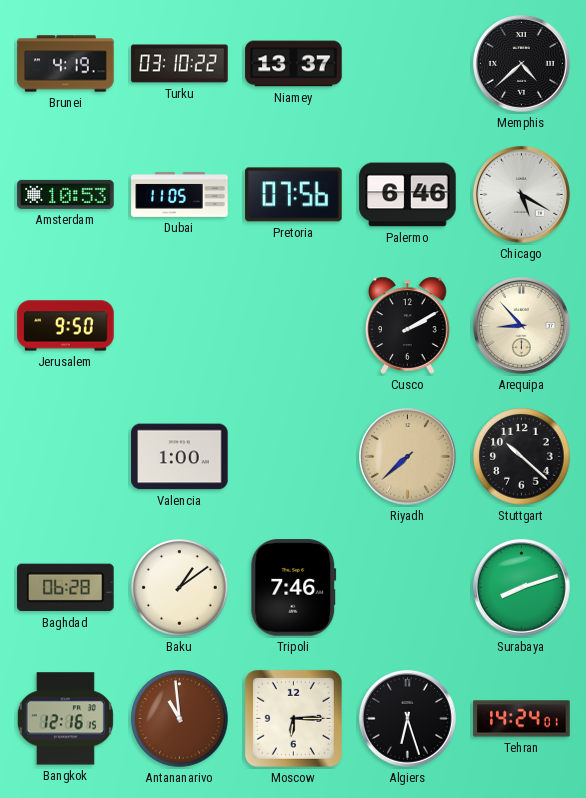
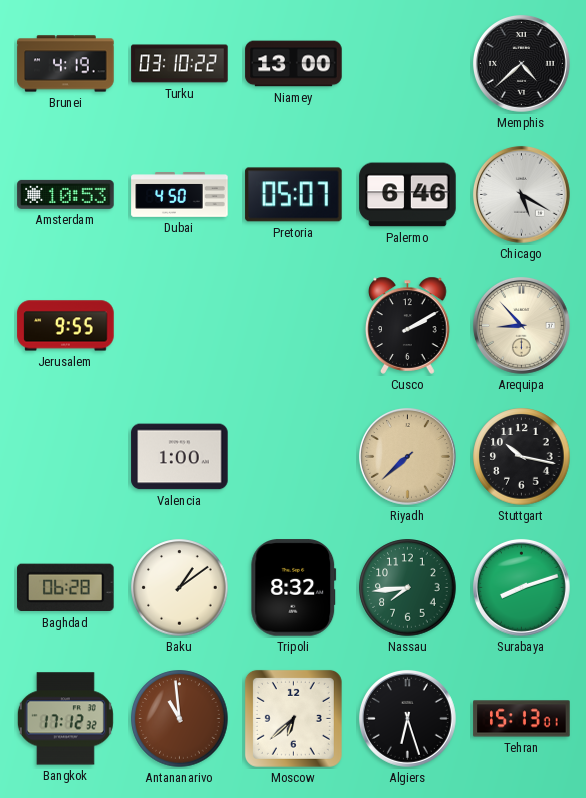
Niamey: 13:37 -> 13:00 (294, 64)
Dubai: 11:05 -> 4:50 (180, 195)
Pretoria: 07:56 -> 05:07 (294, 195)
Jerusalem: 9:50 -> 9:55 (66, 326)
Stuttgart: 10:22 -> 10:17 (522, 457)
Tripoli: 7:46 -> 8:32 (294, 588)
Nassau: none -> 7:44 (408, 588)
Bangkok: 12:16 -> 17:12 (65, 719)
Moscow: 6:15 -> 6:38 (293, 718)
Tehran: 14:24 -> 15:13 (522, 719)
